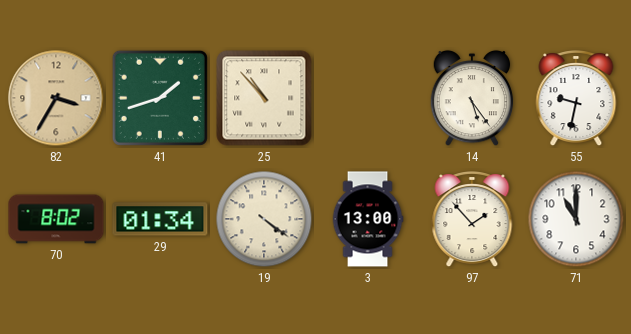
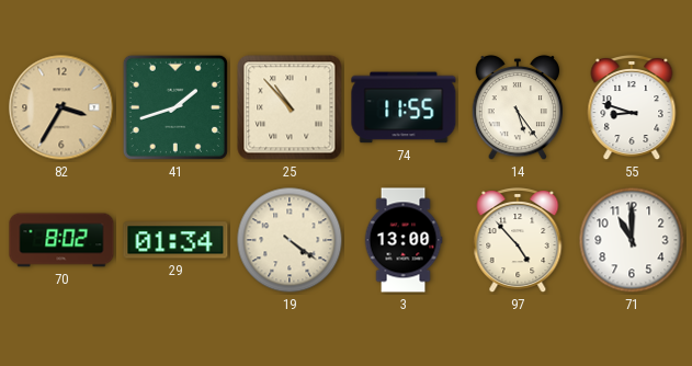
74: none -> 11:55 (404, 107)
55: 9:32 -> 8:48 (632, 108)
97: 1:53 -> 4:53 (518, 241)
